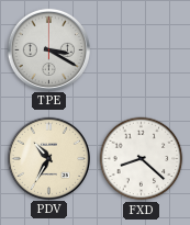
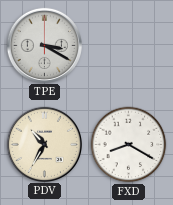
FXD: 8:22 -> 8:20 (129, 145)
